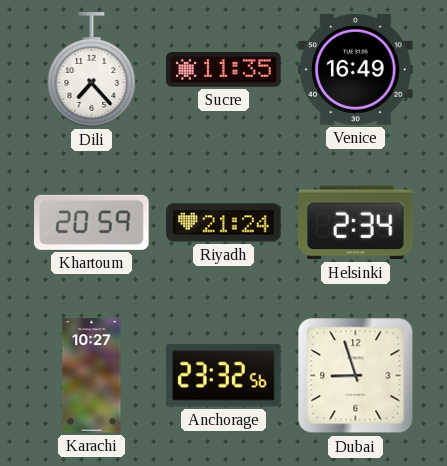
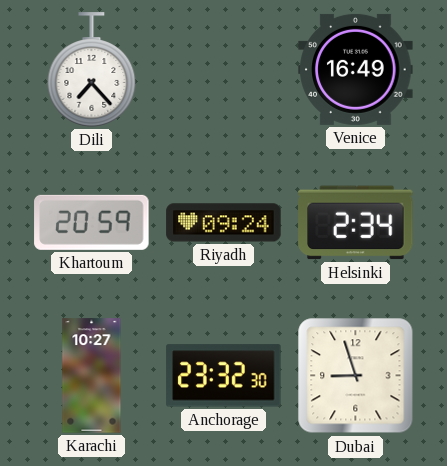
Sucre: 11:35 -> none (224, 70)
Riyadh: 21:24 -> 09:24 (224, 223)
Anchorage: 23:32:56 -> 23:32:30 (224, 376)
